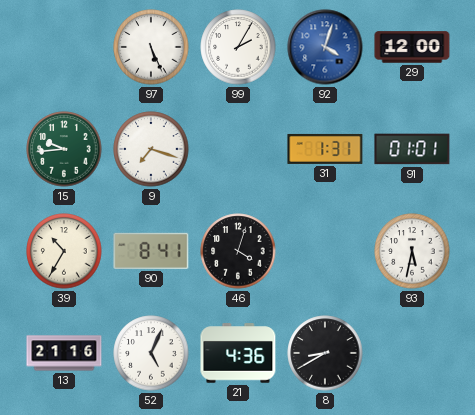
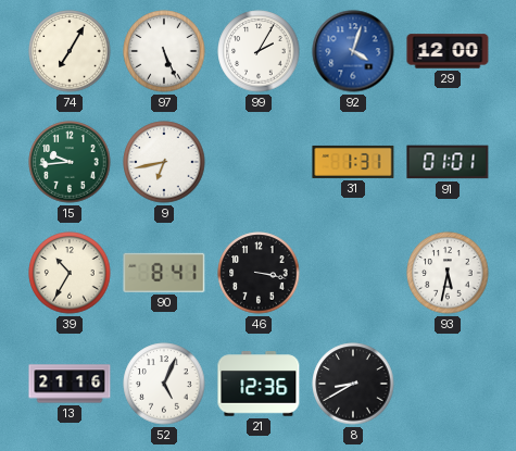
74: none -> 7:05 (70, 51)
9: 7:18 -> 6:43 (164, 162)
46: 4:03 -> 3:17 (259, 273)
21: 4:36 -> 12:36 (259, 384)
